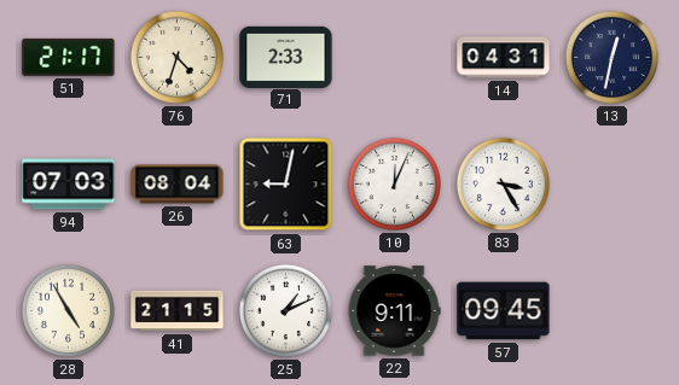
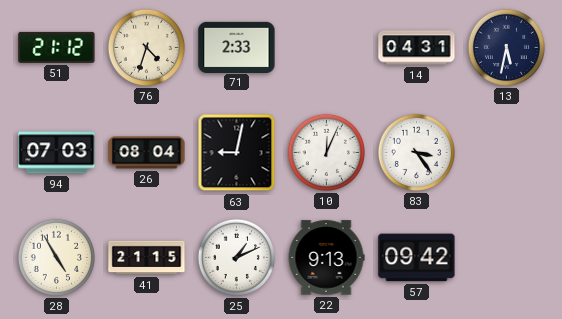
51: 21:17 -> 21:12 (57, 47)
13: 12:32 -> 5:32 (506, 47)
83: 3:25 -> 3:24 (416, 152)
22: 9:11 -> 9:13 (326, 258)
57: 09:45 -> 09:42 (417, 258)
